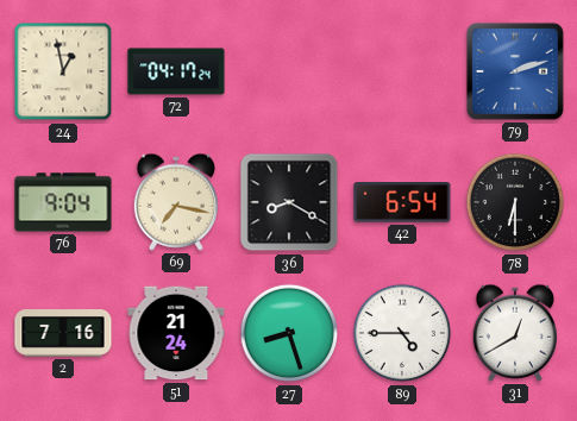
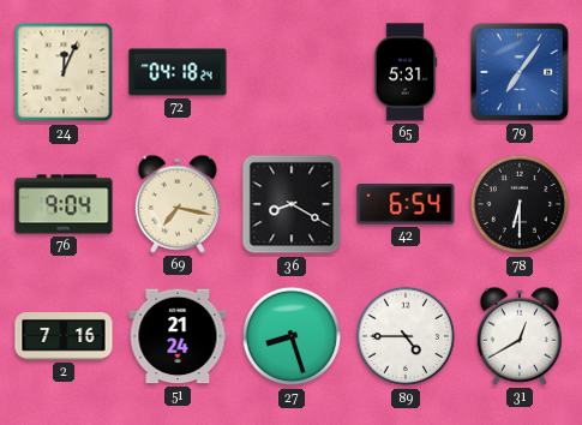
24: 12:58 -> 12:04 (64, 72)
72: 04:17 -> 04:18 (178, 72)
65: none -> 5:31 (406, 72)
79: 2:12 -> 7:06 (520, 72)
